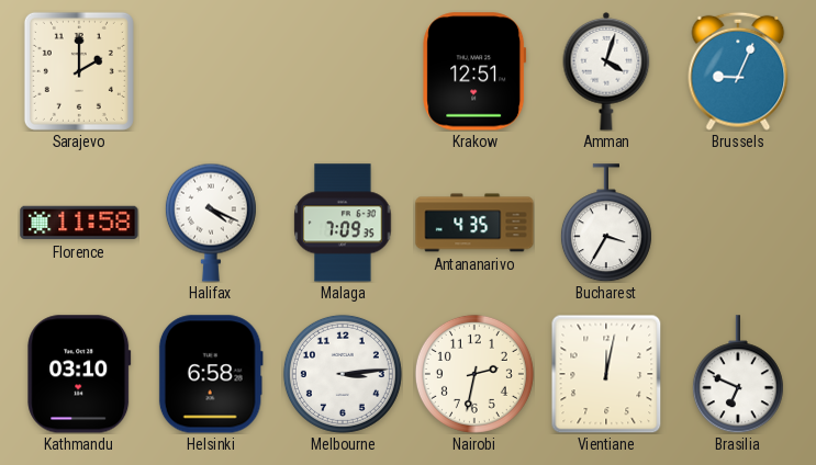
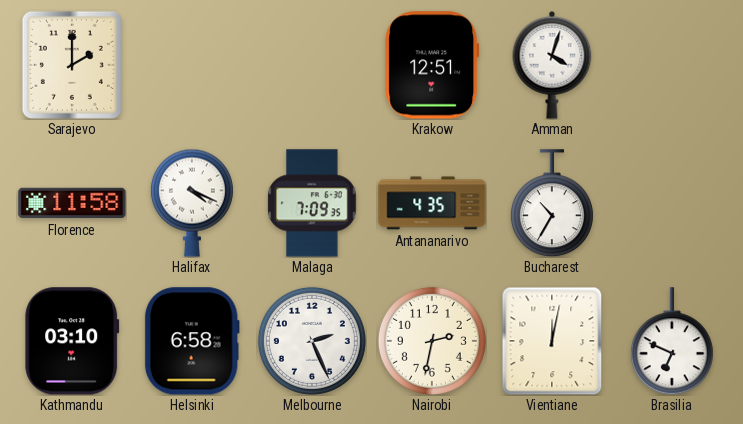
Brussels: 9:04 -> none (738, 71)
Bucharest: 3:35 -> 10:35 (552, 203)
Melbourne: 3:14 -> 2:26 (312, 341)
